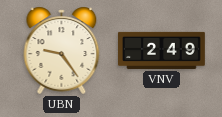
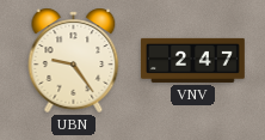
VNV: 2:49 -> 2:47 (193, 60)
